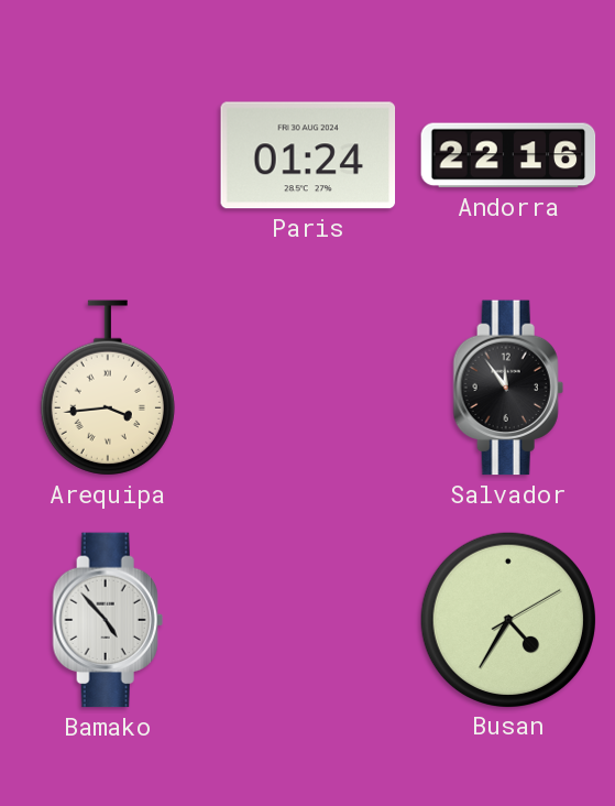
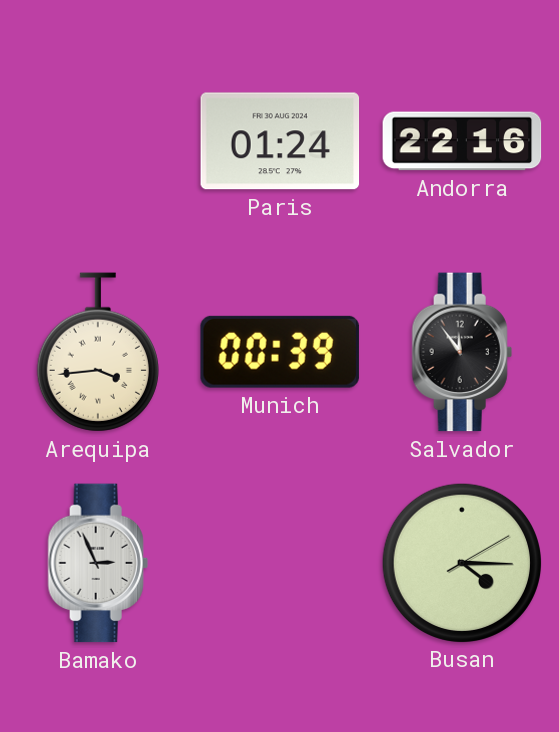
Munich: none -> 00:39 (280, 352)
Bamako: 4:53 -> 2:56 (98, 563)
Busan: 4:35 -> 4:15 (461, 562)
